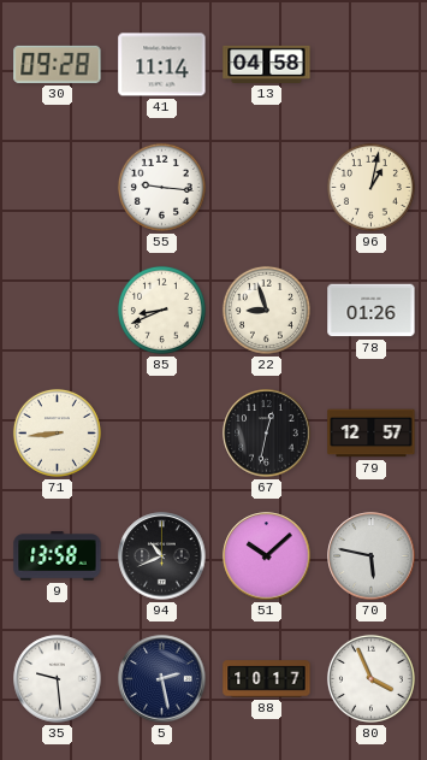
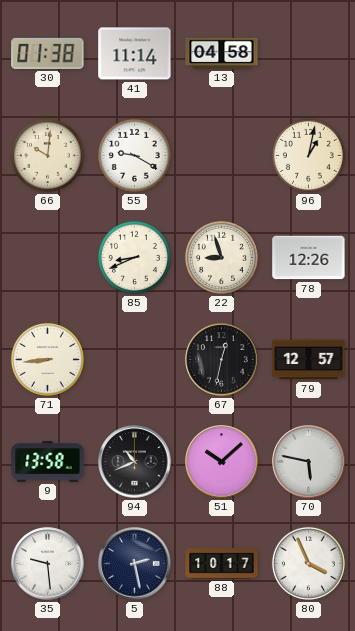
30: 09:28 -> 01:38 (48, 53)
66: none -> 10:01 (47, 155)
55: 9:16 -> 9:20 (134, 155)
78: 01:26 -> 12:26 (309, 258)
